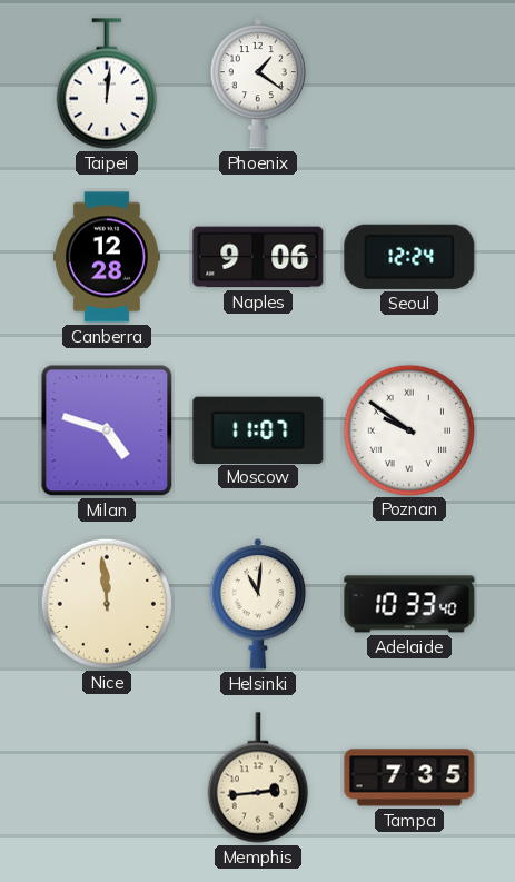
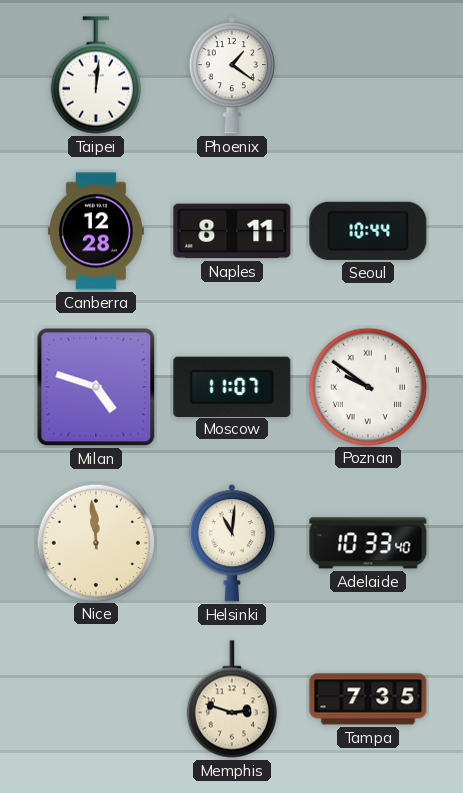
Naples: 9:06 -> 8:11 (232, 231)
Seoul: 12:24 -> 10:44 (368, 231)
Memphis: 2:44 -> 2:48 (232, 699)
